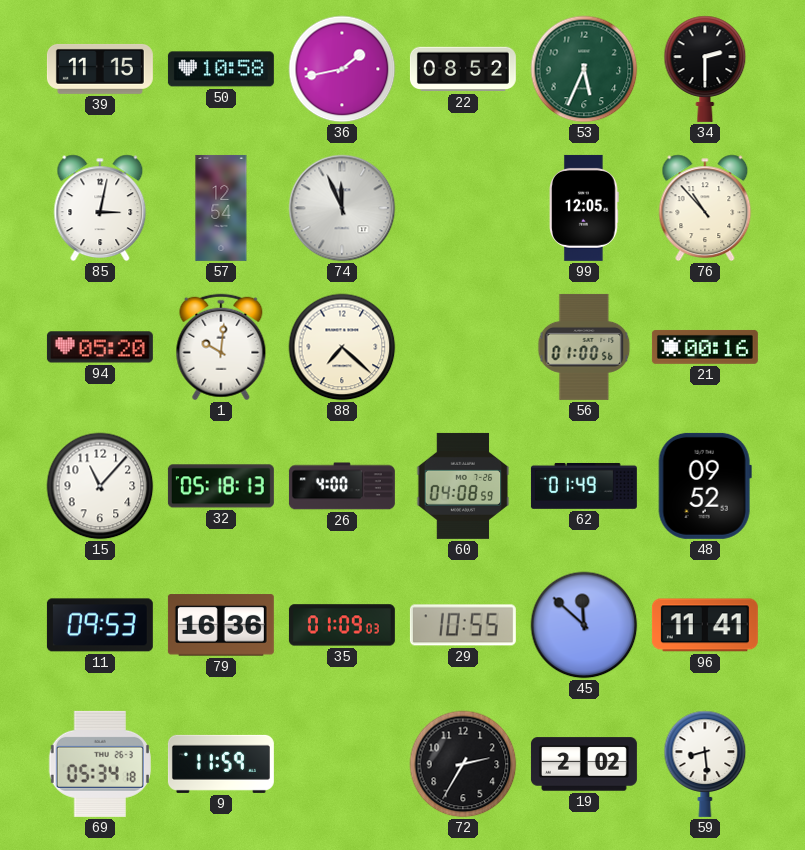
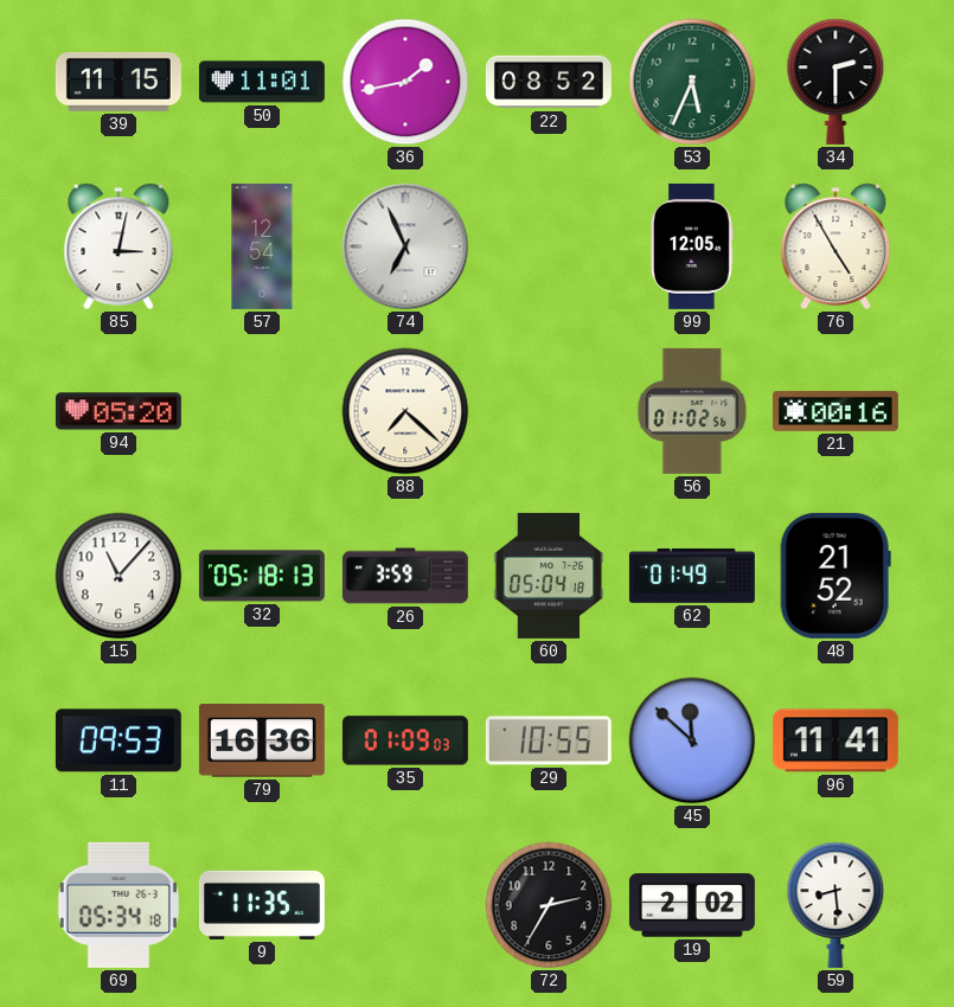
50: 10:58 -> 11:01 (262, 82)
74: 11:56 -> 6:56 (405, 246)
76: 10:53 -> 4:55 (835, 246)
1: 10:01 -> none (221, 347)
56: 01:00 -> 01:02 (692, 411)
26: 4:00 -> 3:59 (405, 576)
60: 04:08 -> 05:04 (549, 576)
48: 09:52 -> 21:52 (835, 576)
9: 11:59 -> 11:35 (262, 905)
